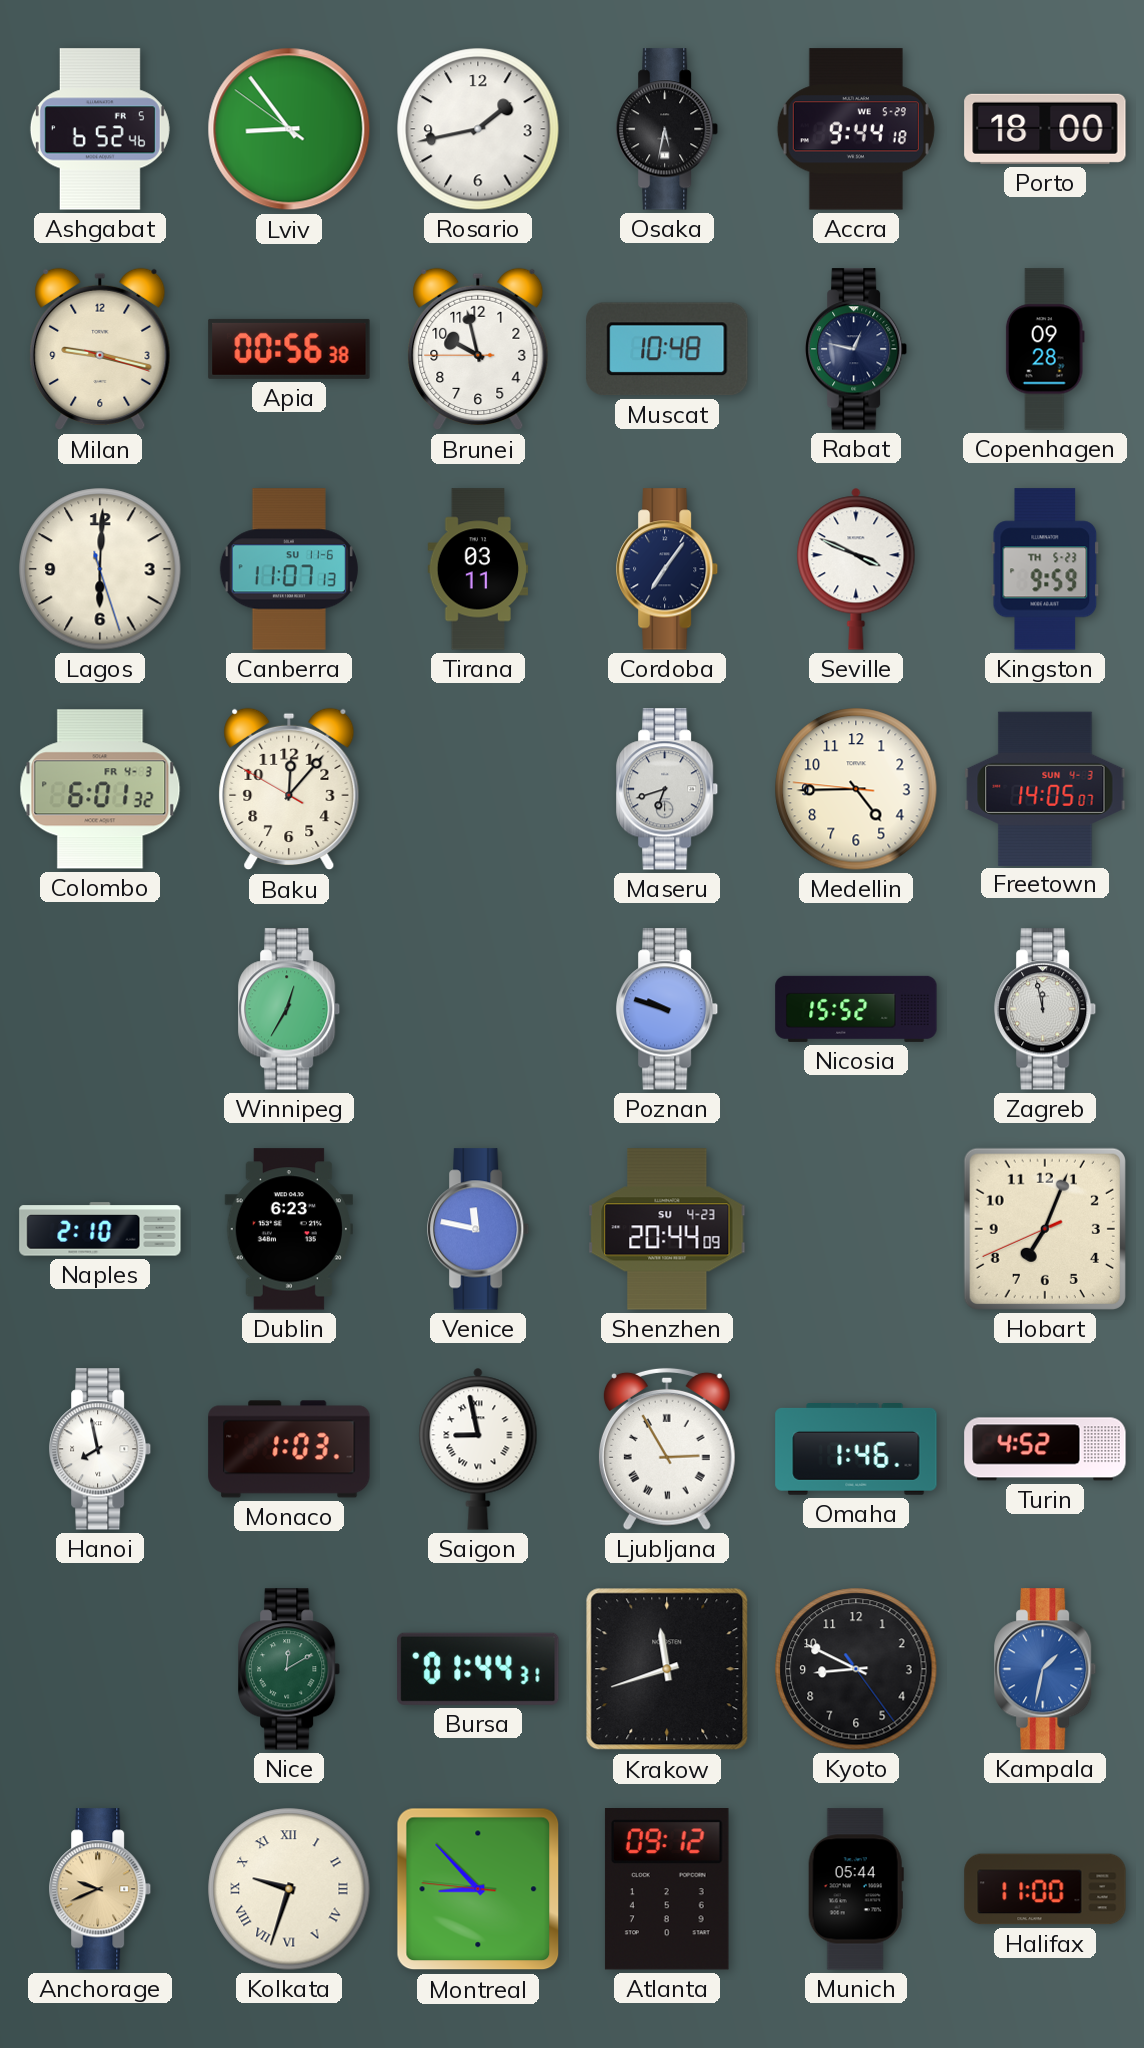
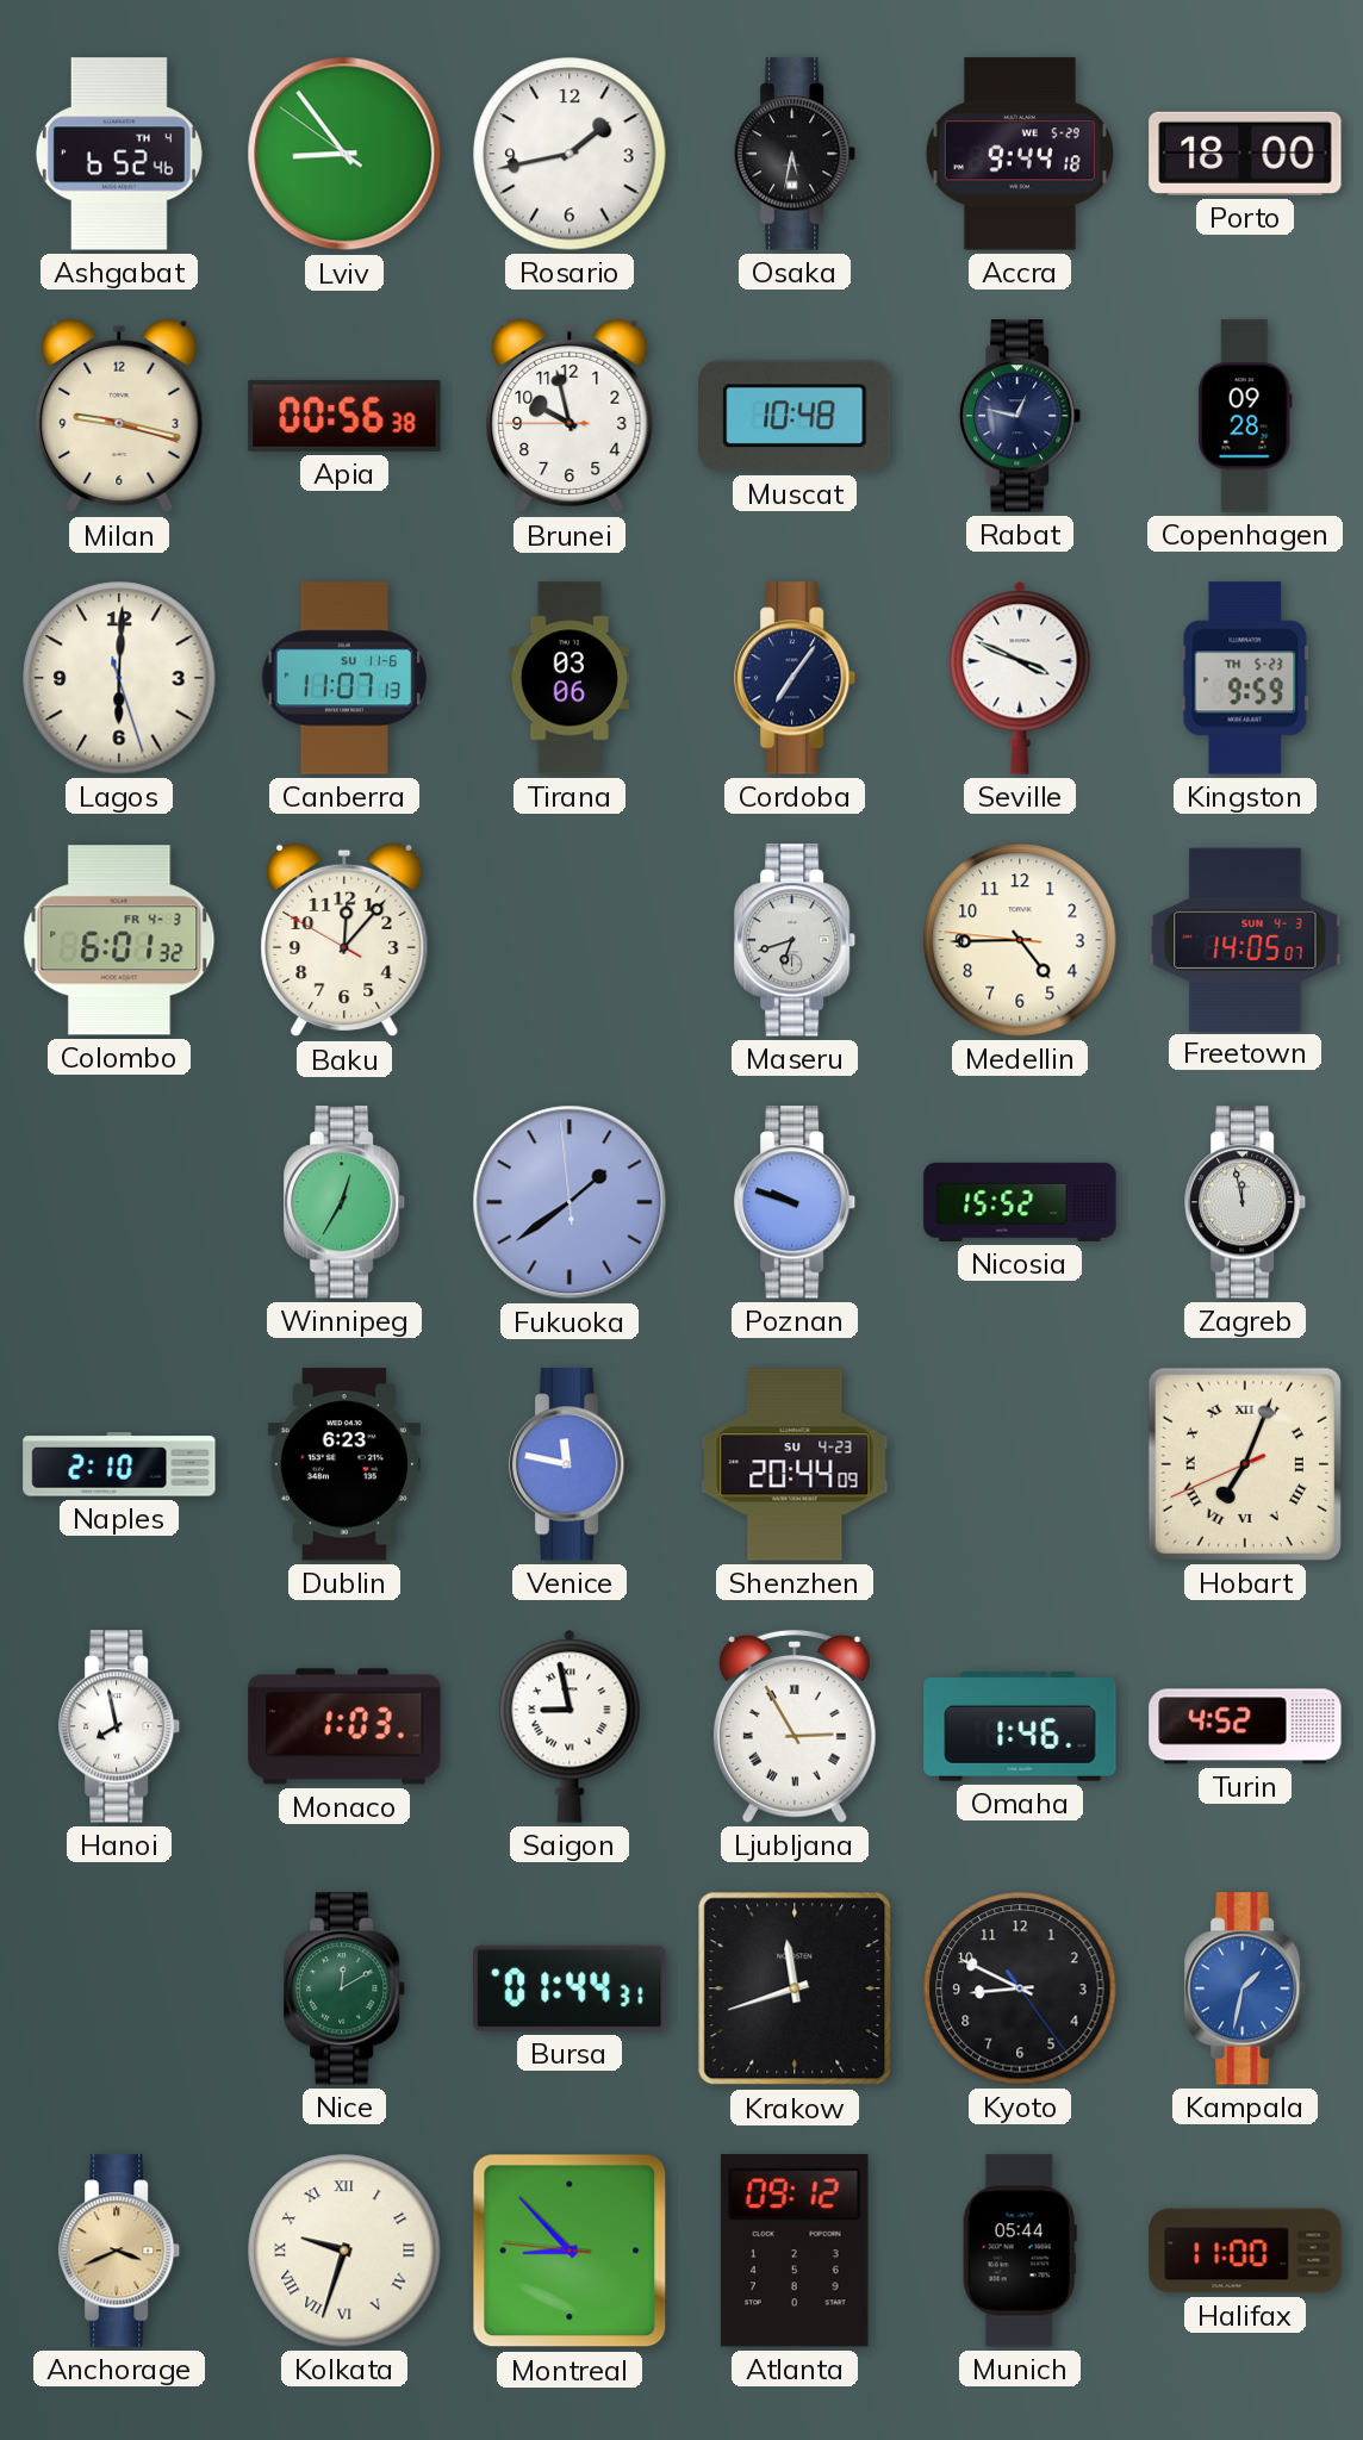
Ashgabat date: FR 5 -> TH 4 (119, 154)
Tirana: 03:11 -> 03:06 (570, 678)
Fukuoka: none -> 1:38 (570, 1202)
Hobart numerals: Arabic -> Roman (1245, 1464)
Anchorage: 9:41 -> 3:41 (120, 2251)
